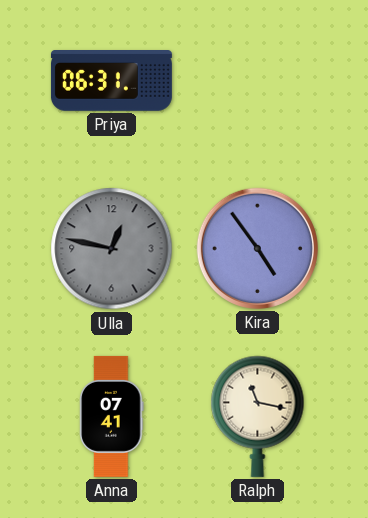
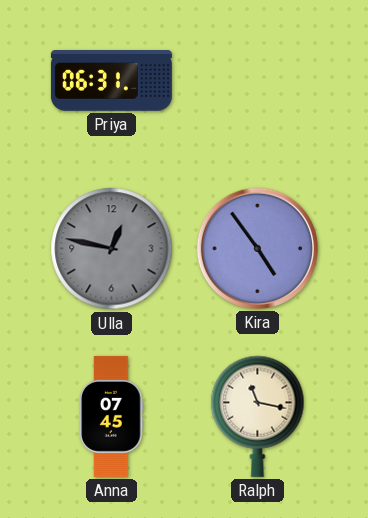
Anna: 07:41 -> 07:45 (112, 416)
